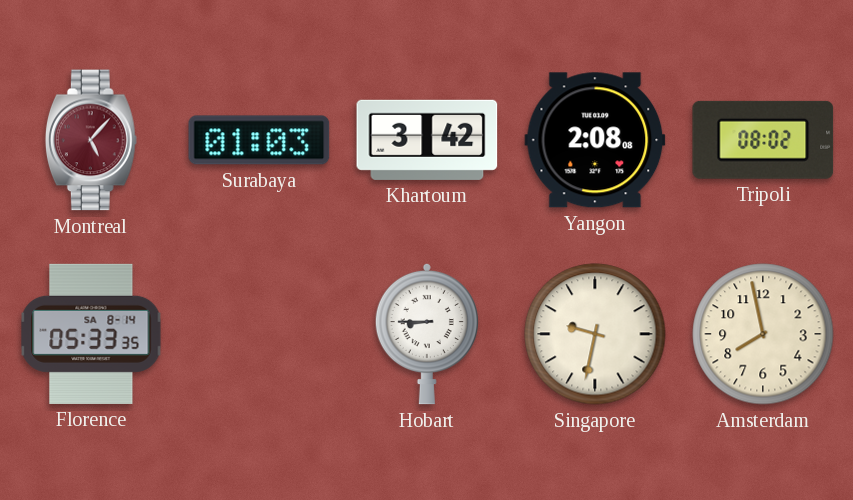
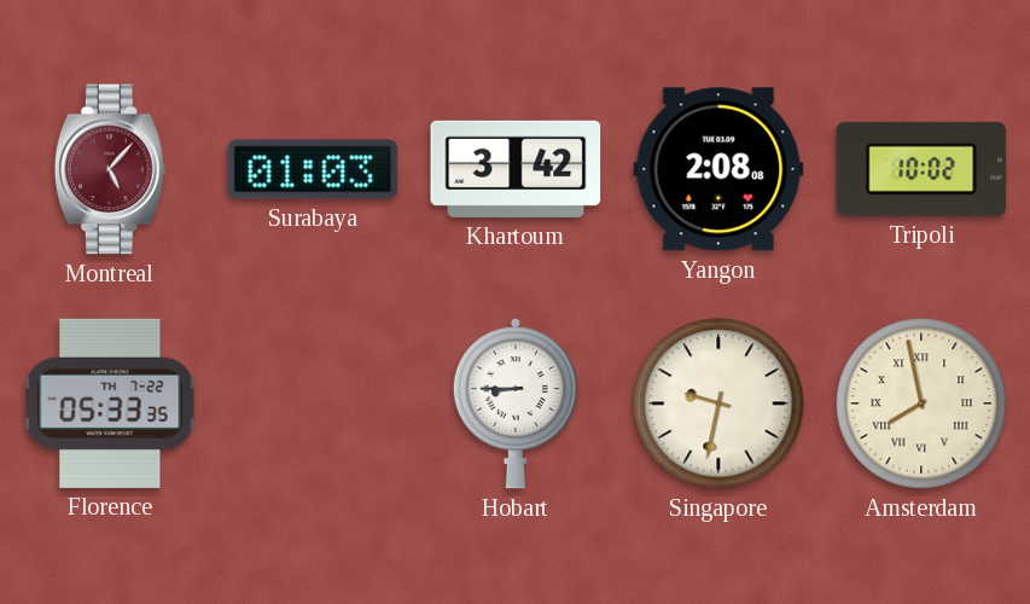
Tripoli: 08:02 -> 10:02 (921, 169)
Florence date: SA 8-14 -> TH 7-22 (110, 403)
Amsterdam numerals: Arabic -> Roman (921, 403)
